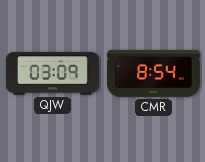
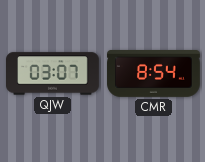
QJW: 03:09 -> 03:07 (53, 74)
